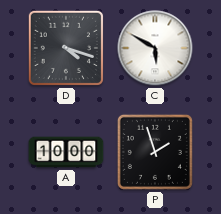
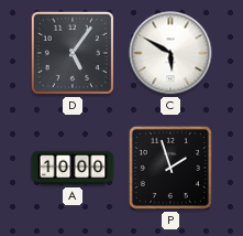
D: 4:18 -> 5:06 (73, 53)
